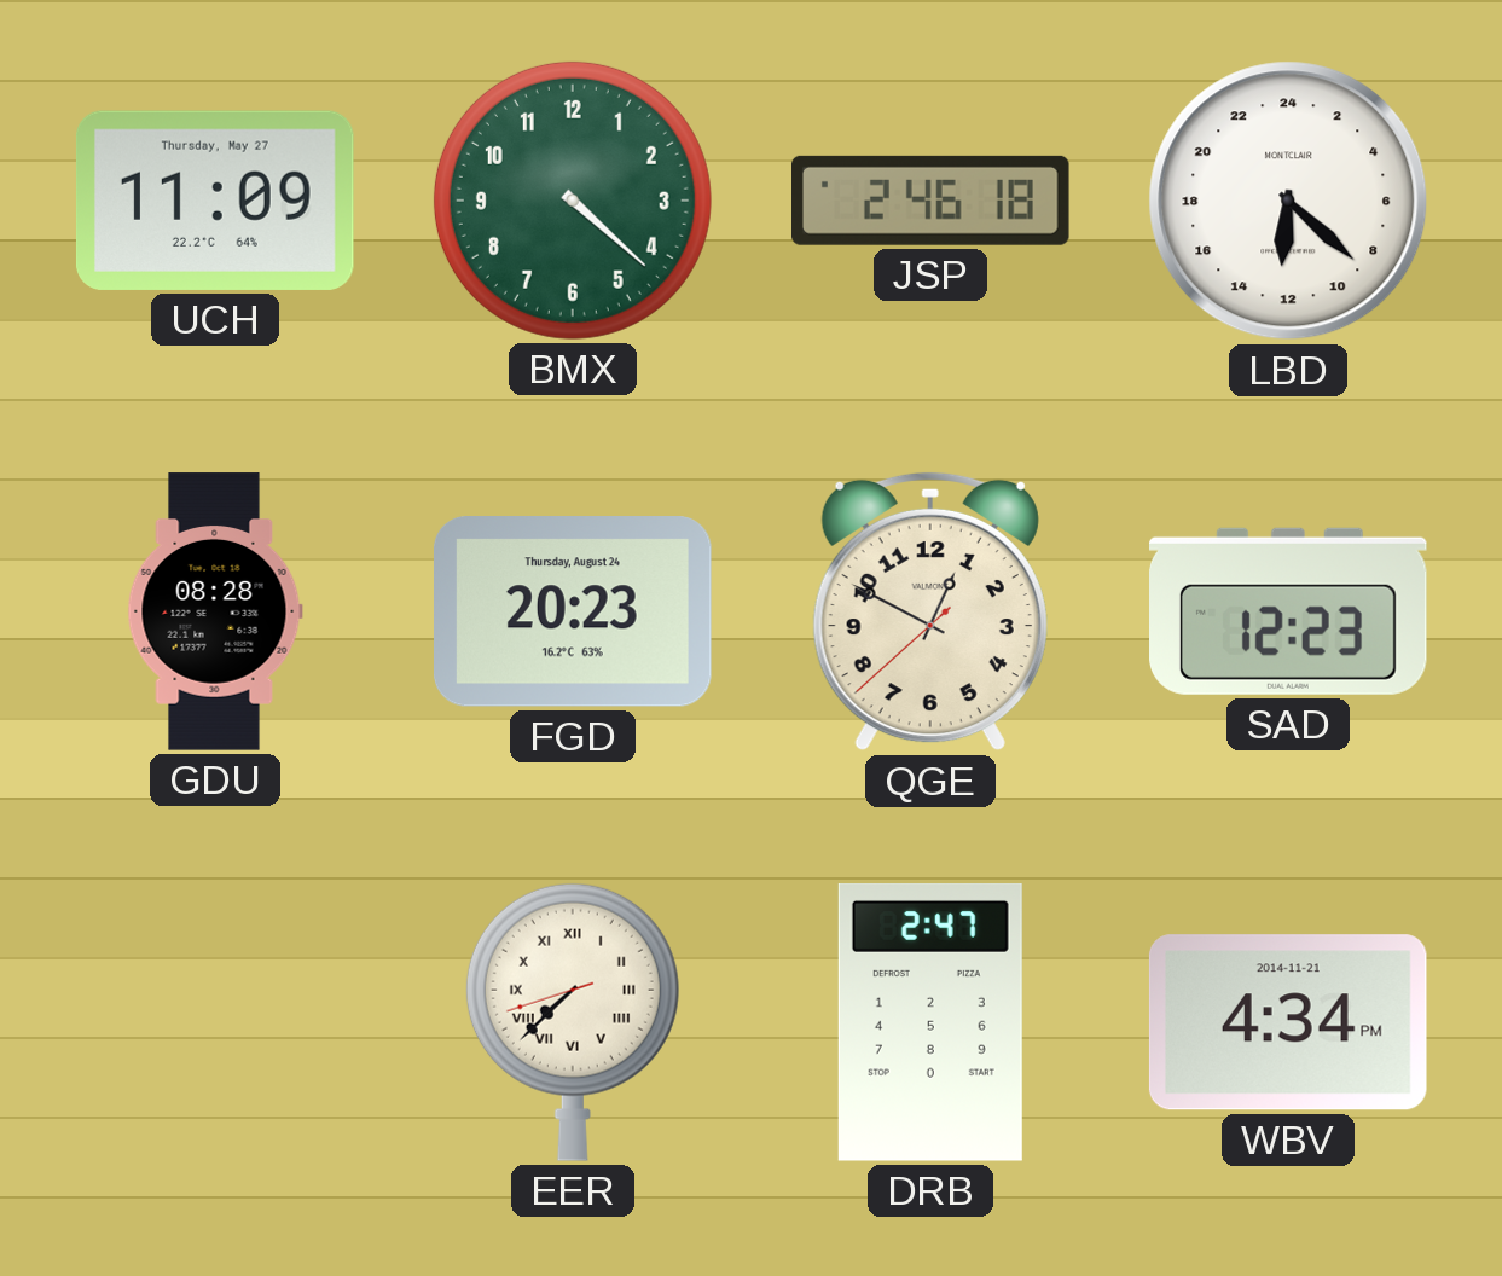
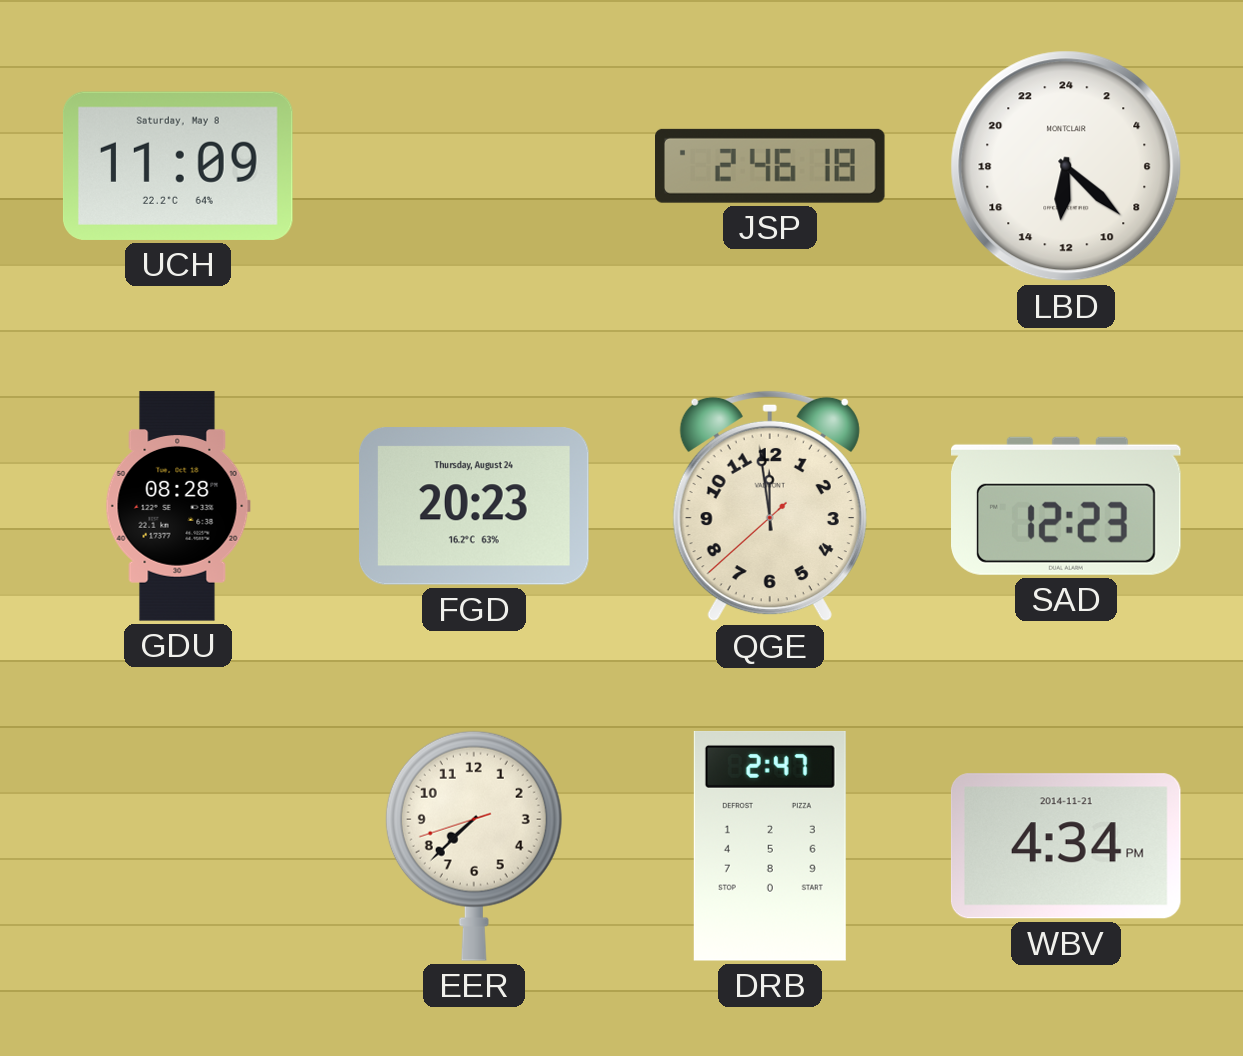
UCH date: Thursday, May 27 -> Saturday, May 8 (178, 166)
BMX: 4:22 -> none (573, 201)
QGE: 12:49 -> 11:58 (770, 506)
EER numerals: Roman -> Arabic (474, 846)
